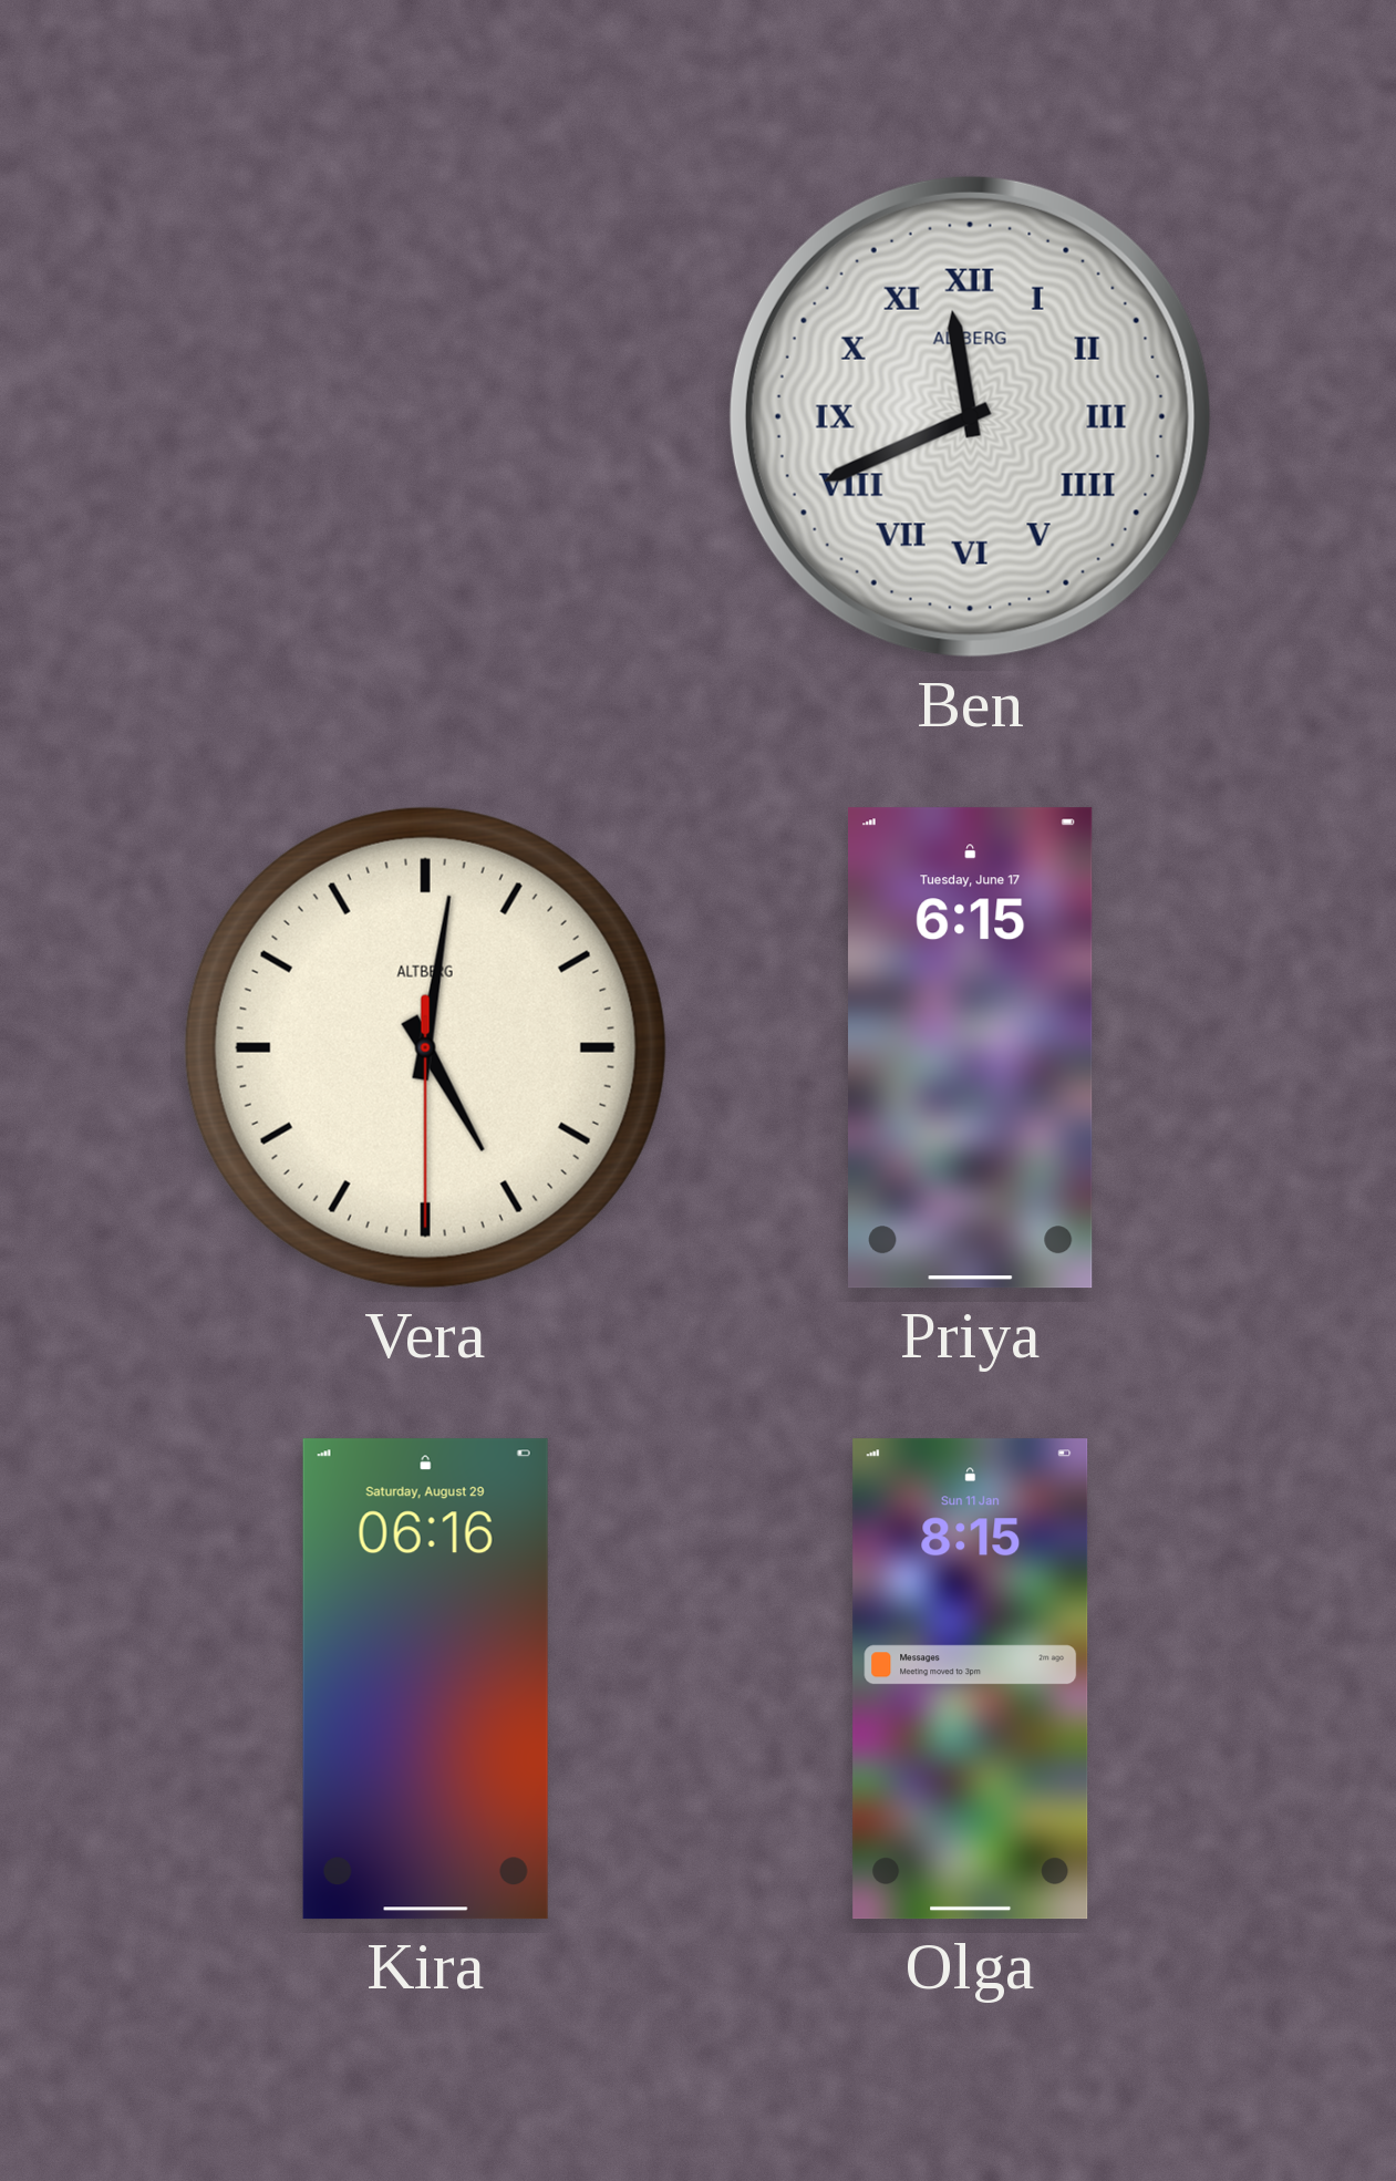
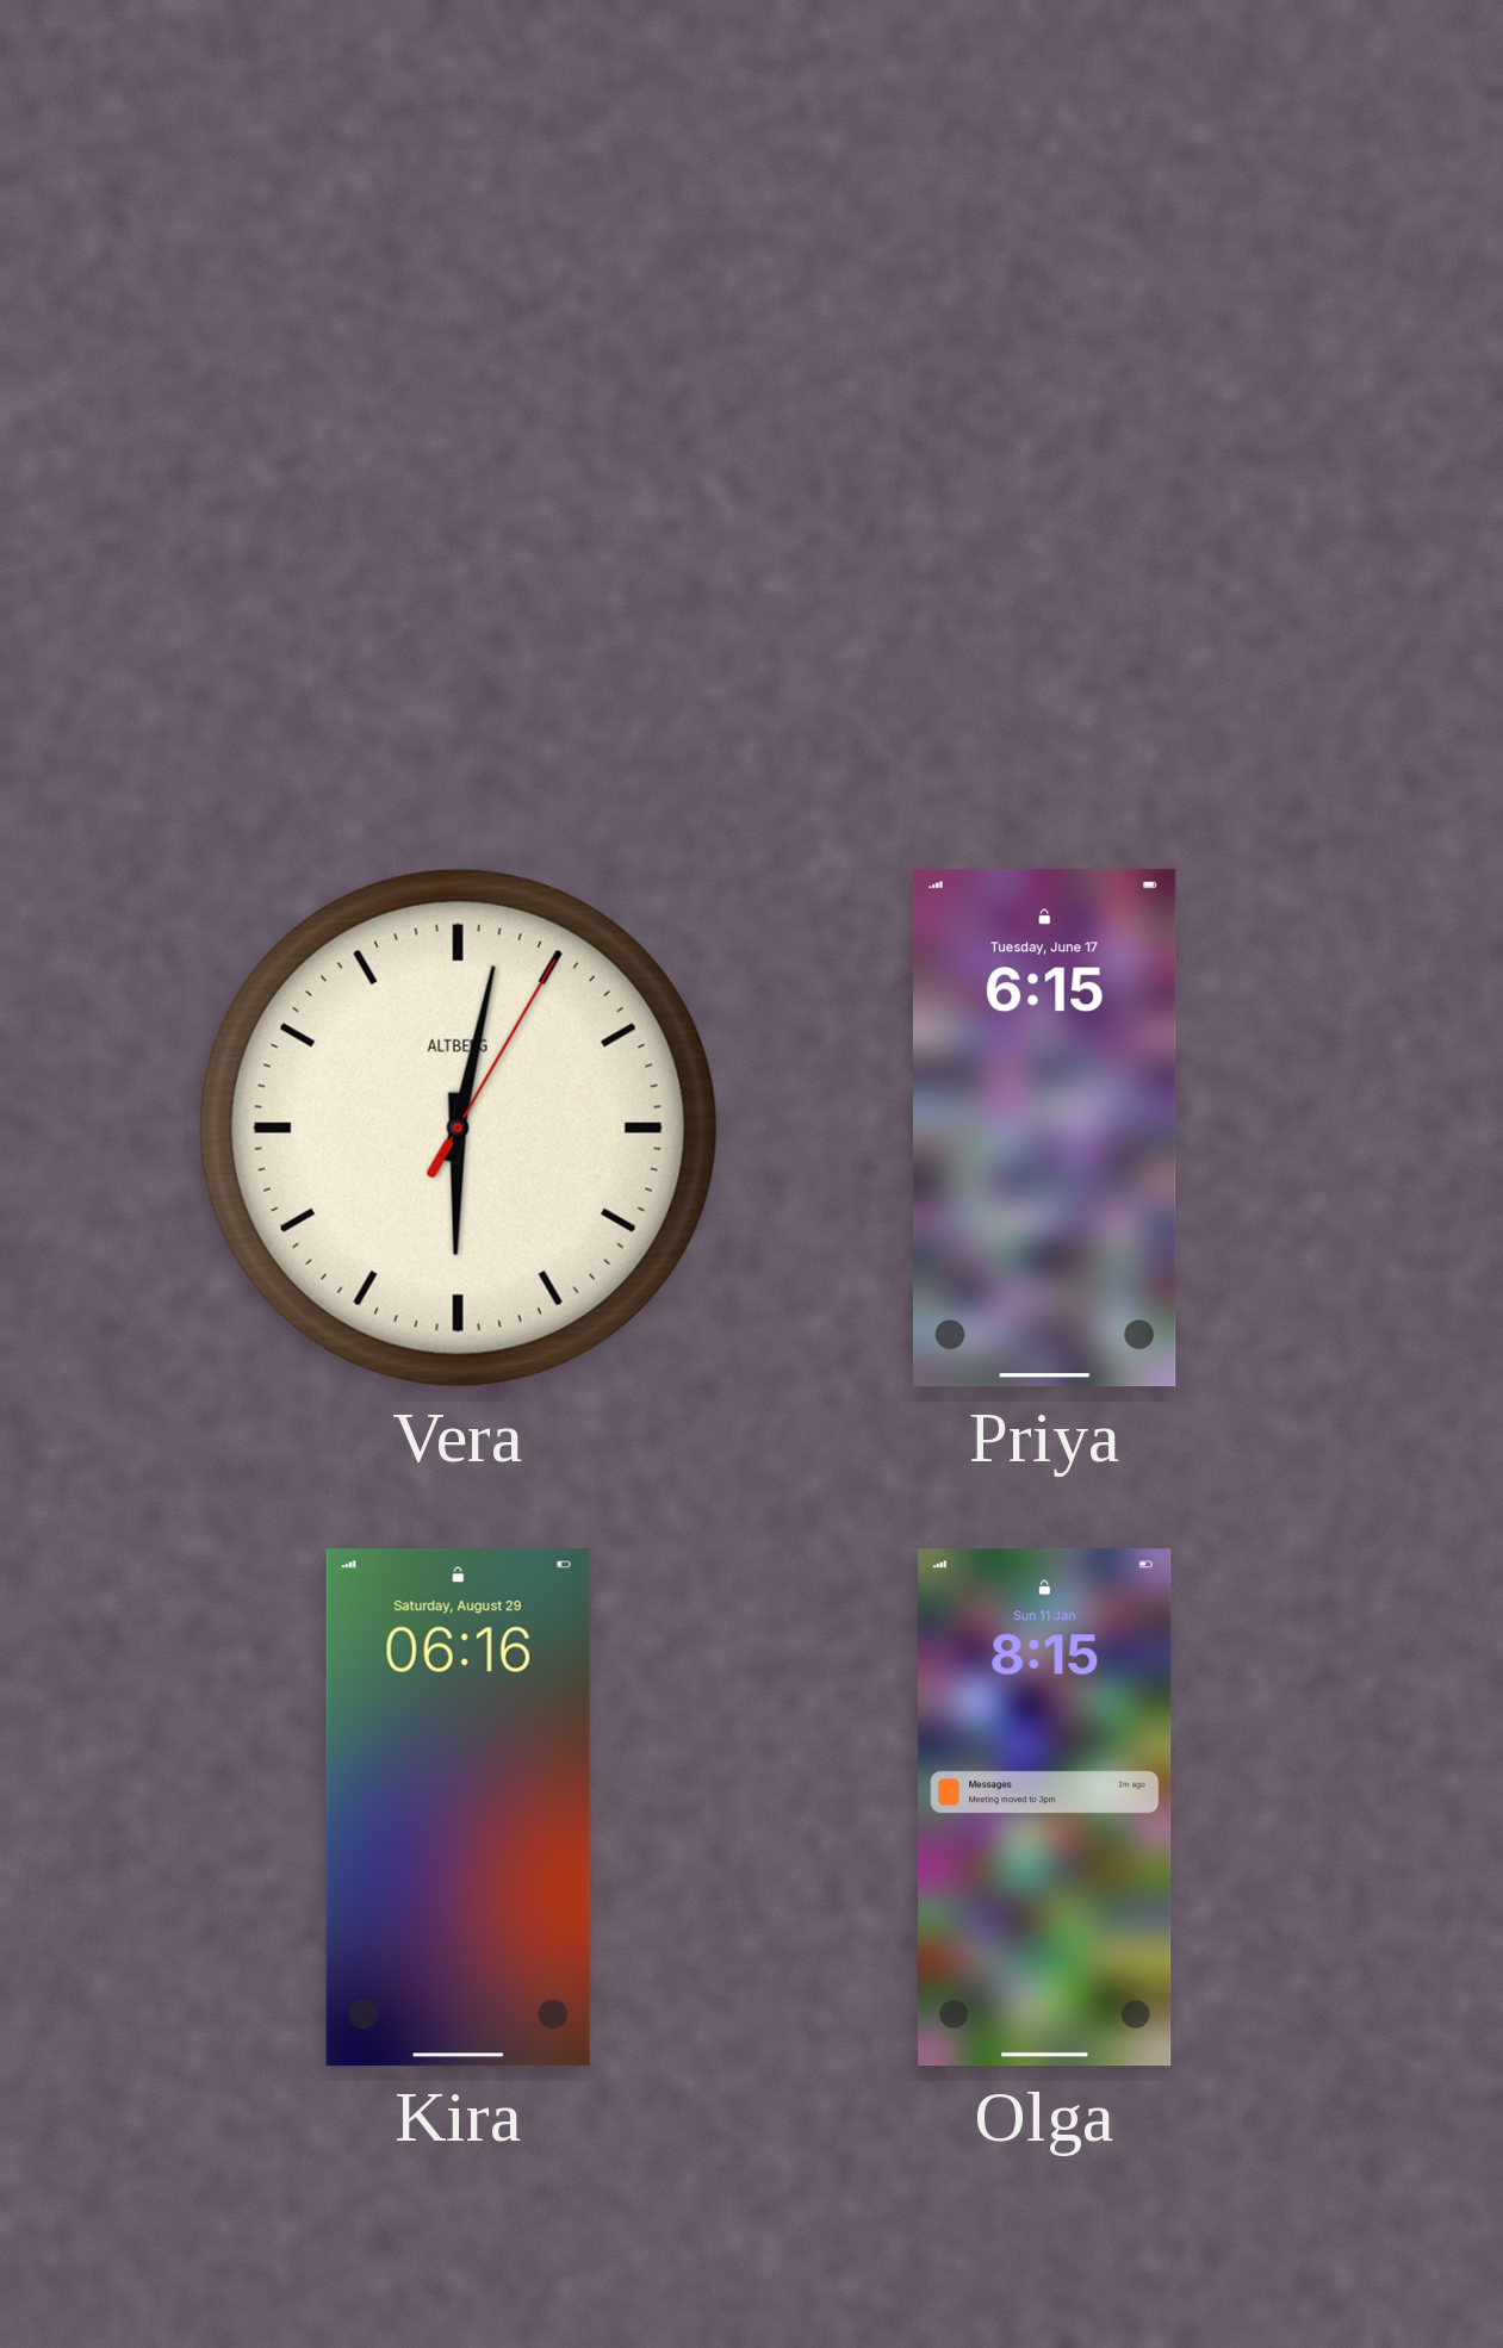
Ben: 11:41 -> none (970, 416)
Vera: 5:01 -> 6:02 (458, 1128)
